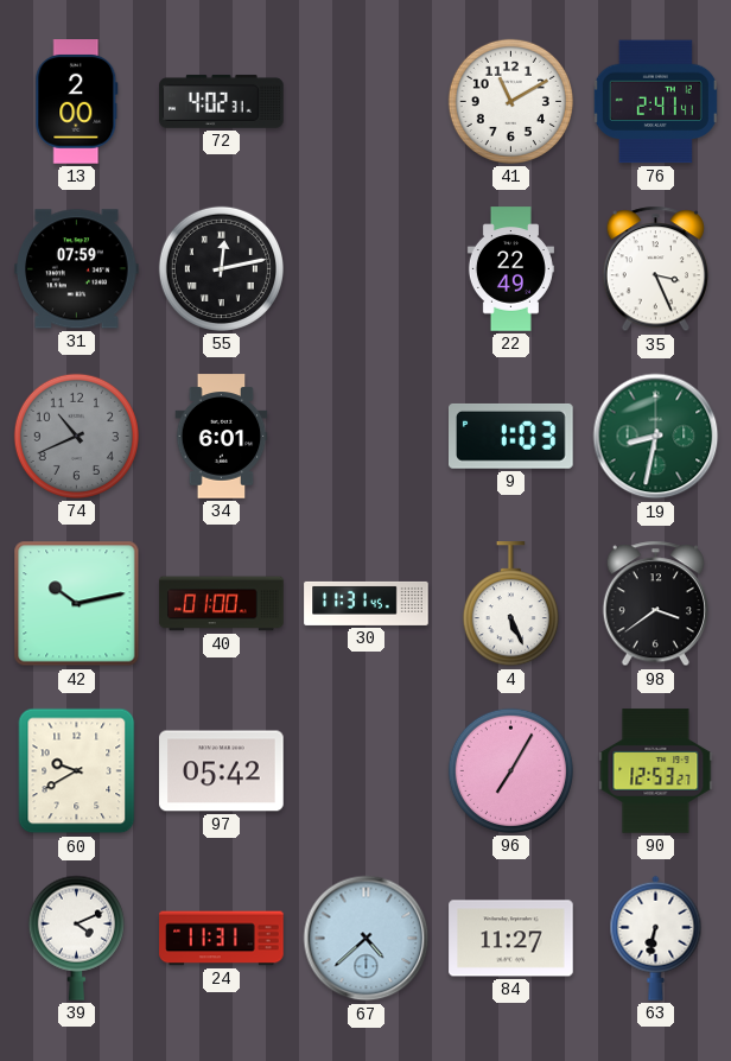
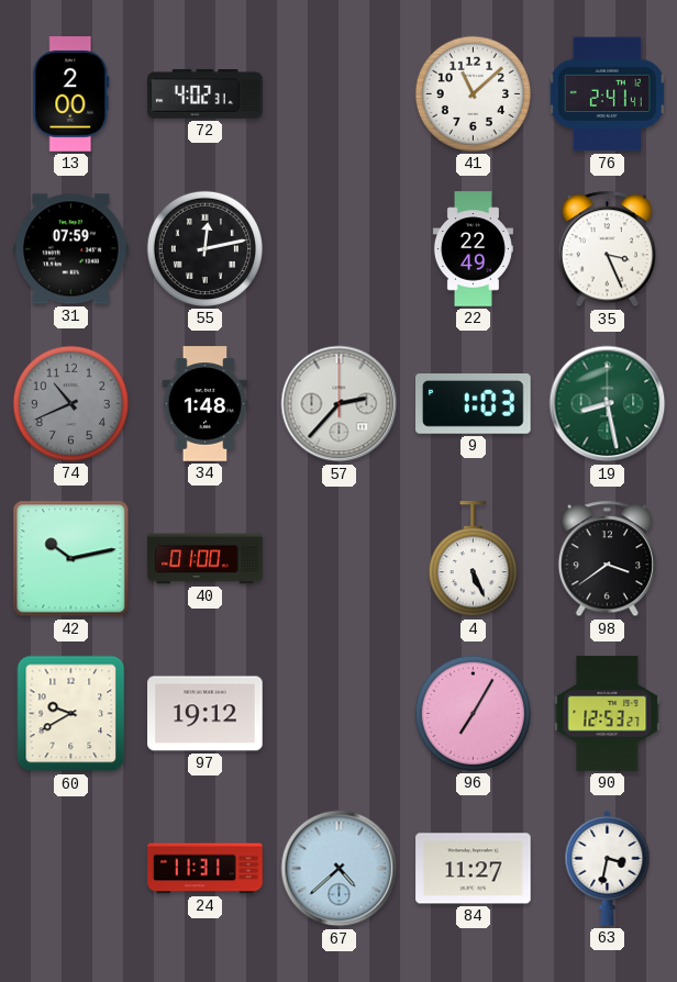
41: 11:10 -> 11:08 (473, 93)
34: 6:01 -> 1:48 (206, 404)
57: none -> 2:37 (340, 404)
19: 8:32 -> 8:28 (608, 404)
30: 11:31 -> none (367, 603)
97: 05:42 -> 19:12 (206, 714)
39: 4:11 -> none (76, 938)
63: 6:32 -> 3:32 (608, 868)
